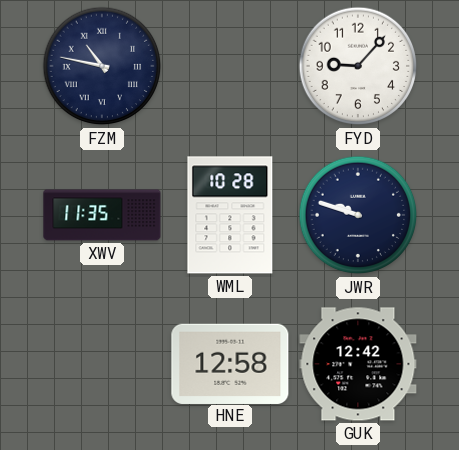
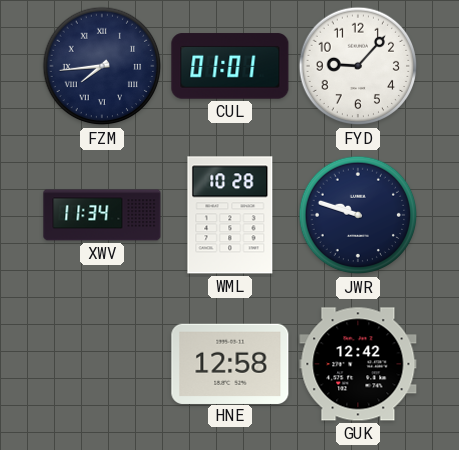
FZM: 10:47 -> 7:44 (102, 66)
CUL: none -> 01:01 (230, 66)
XWV: 11:35 -> 11:34 (102, 215)
